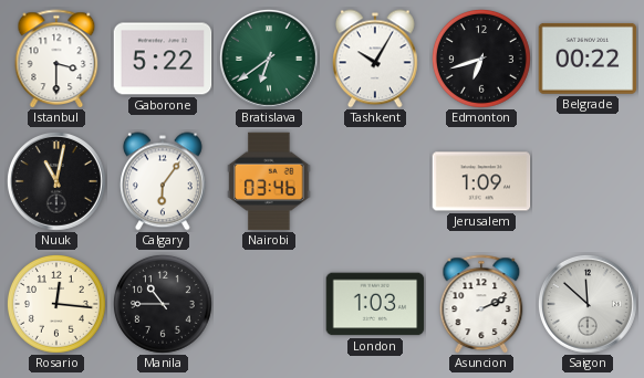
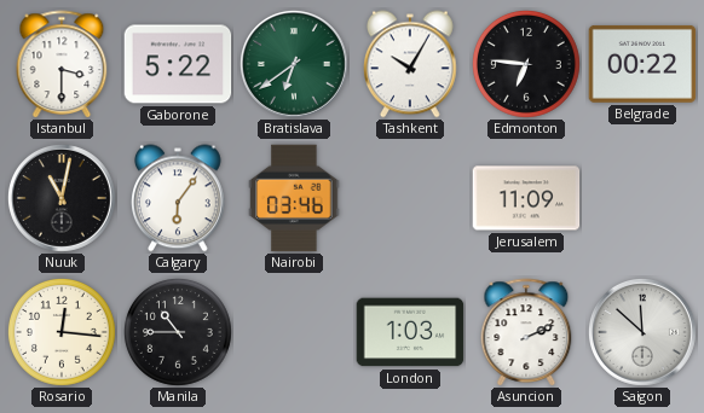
Edmonton: 6:42 -> 6:46 (526, 64)
Jerusalem: 1:09 -> 11:09 (526, 198)
